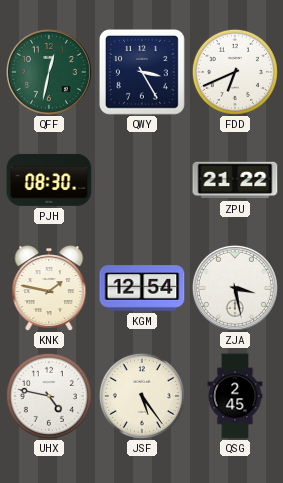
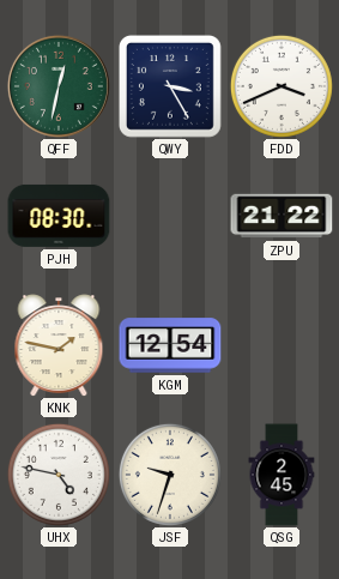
FDD: 6:41 -> 3:41 (282, 86)
ZJA: 3:28 -> none (235, 288)
JSF: 5:24 -> 9:33 (170, 475)
